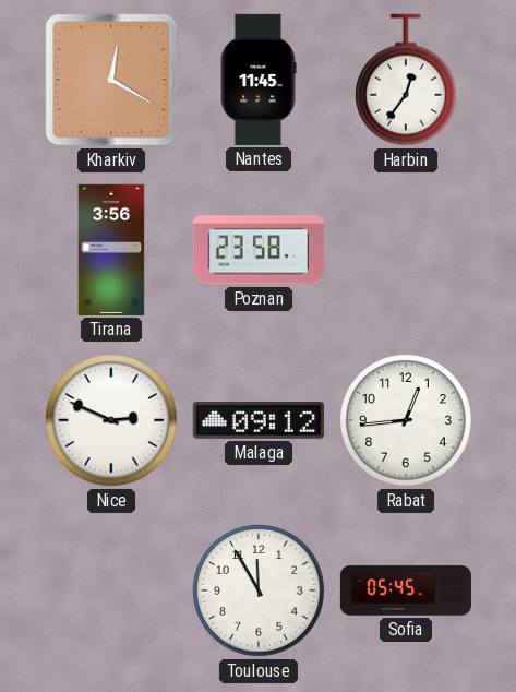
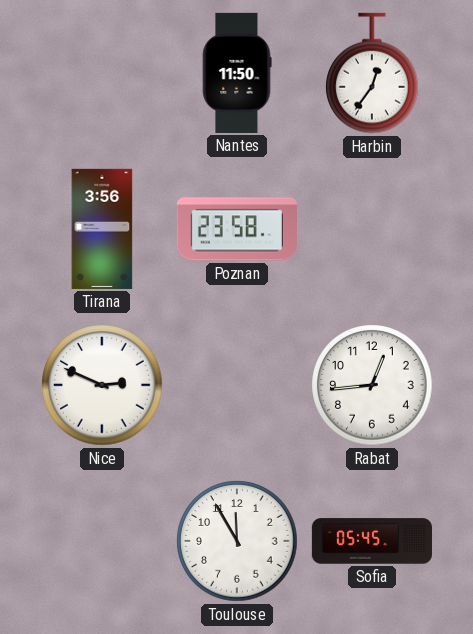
Kharkiv: 12:20 -> none (111, 80)
Nantes: 11:45 -> 11:50 (237, 73)
Malaga: 09:12 -> none (259, 420)
